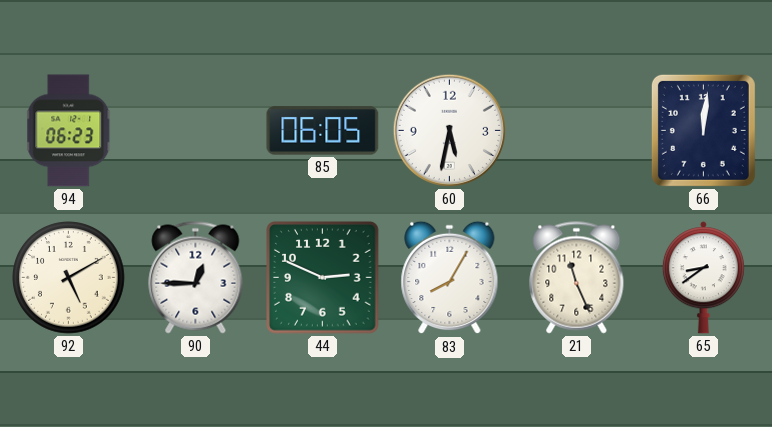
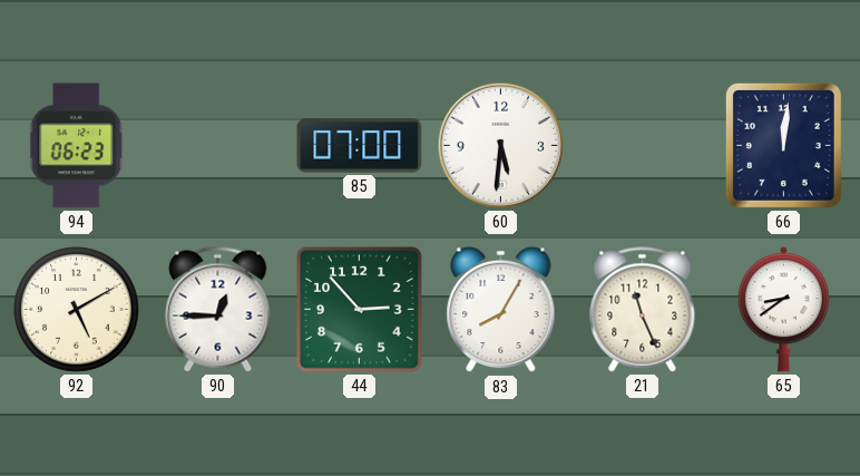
85: 06:05 -> 07:00 (360, 146)
60: 5:32 -> 5:31 (500, 145)
44: 2:49 -> 2:53 (360, 310)
